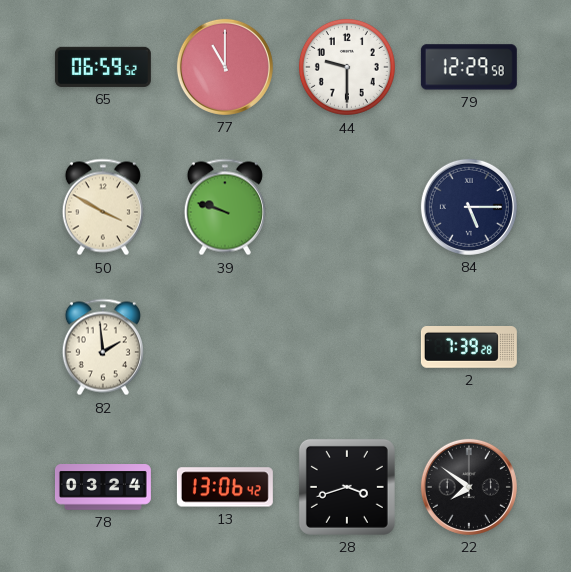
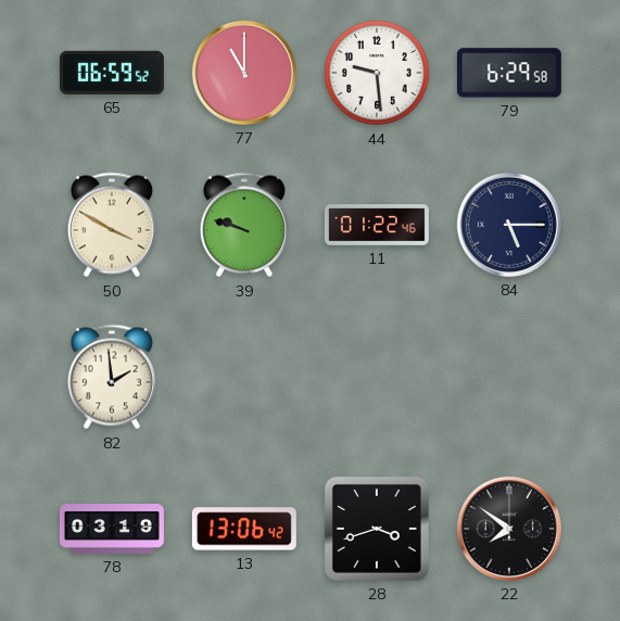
44: 9:30 -> 9:29 (377, 73)
79: 12:29 -> 6:29 (509, 73)
11: none -> 01:22 (377, 225)
2: 7:39 -> none (469, 348)
78: 03:24 -> 03:19 (112, 530)
